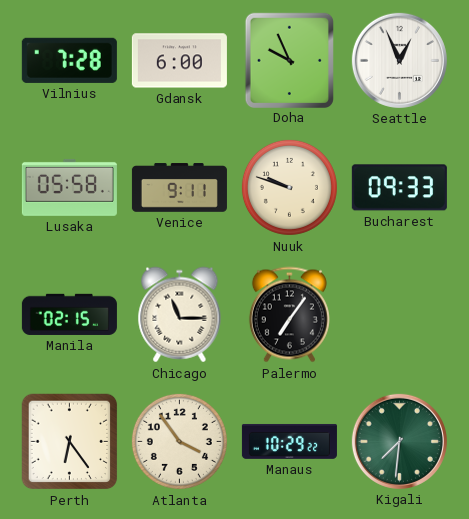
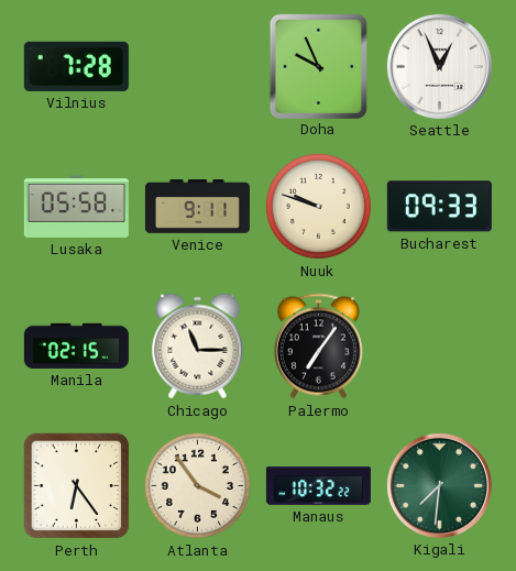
Gdansk: 6:00 -> none (179, 61)
Manaus: 10:29 -> 10:32 (318, 485)
